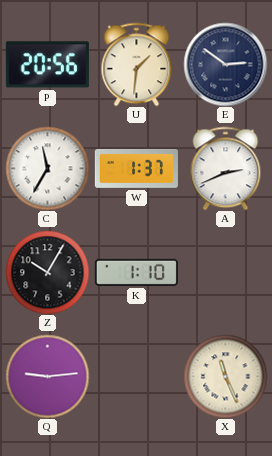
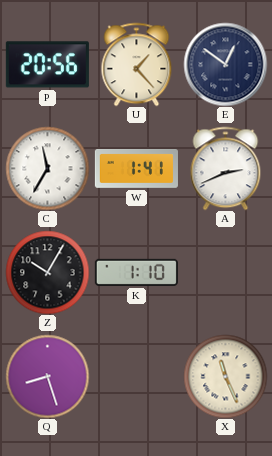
U: 1:31 -> 1:23 (137, 64)
E: 2:51 -> 12:51 (225, 64)
W: 1:37 -> 1:41 (136, 169)
Q: 9:14 -> 8:27 (47, 376)
